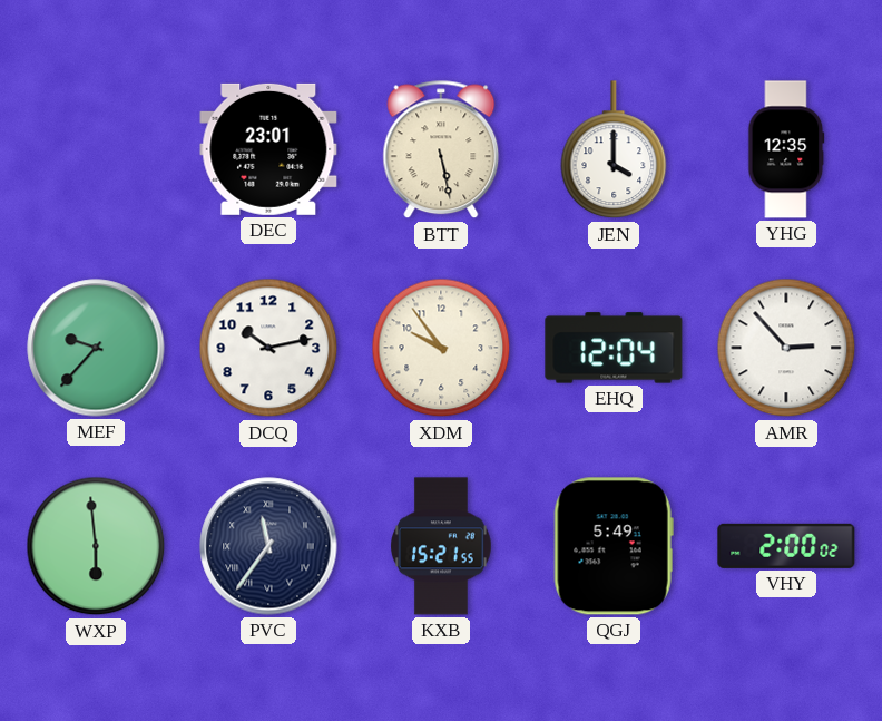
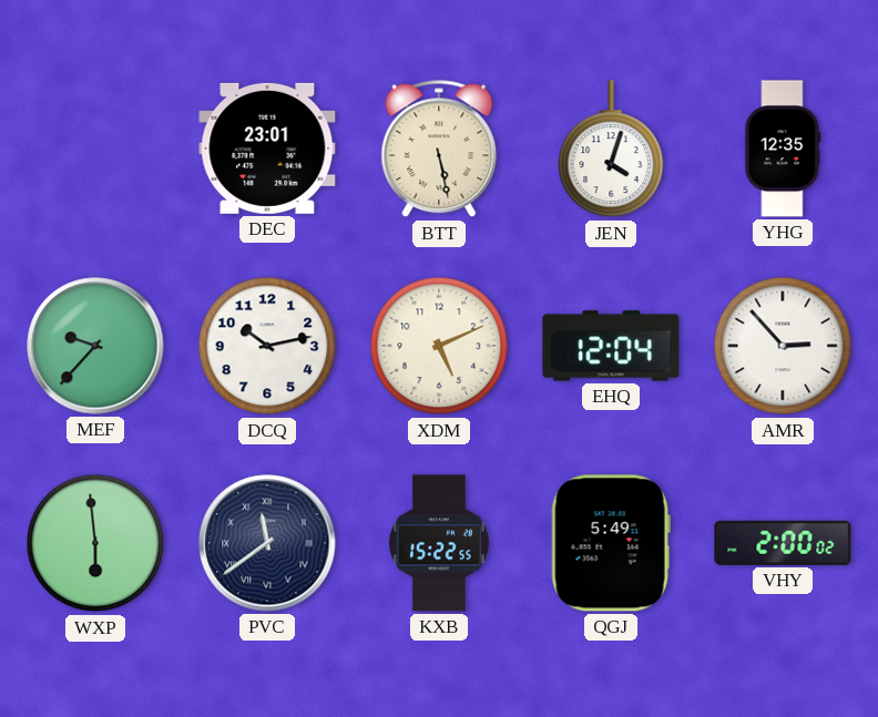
JEN: 4:00 -> 4:03 (611, 150)
XDM: 9:54 -> 5:11 (439, 346)
PVC: 11:36 -> 11:39 (267, 543)
KXB: 15:21 -> 15:22 (440, 543)
